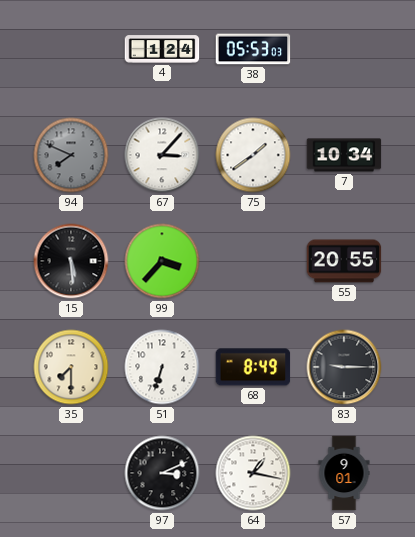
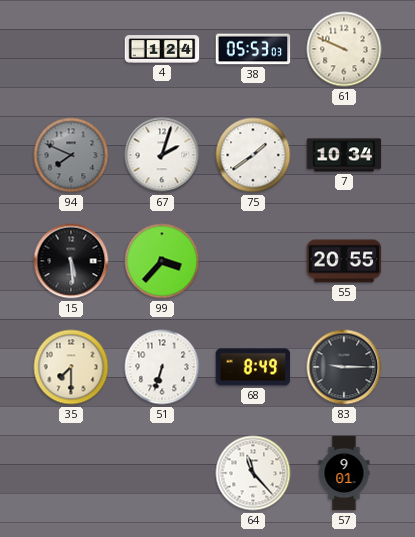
61: none -> 9:49 (344, 49)
67: 3:07 -> 2:03 (162, 155)
97: 3:11 -> none (162, 473)
64: 1:17 -> 11:23 (253, 473)
